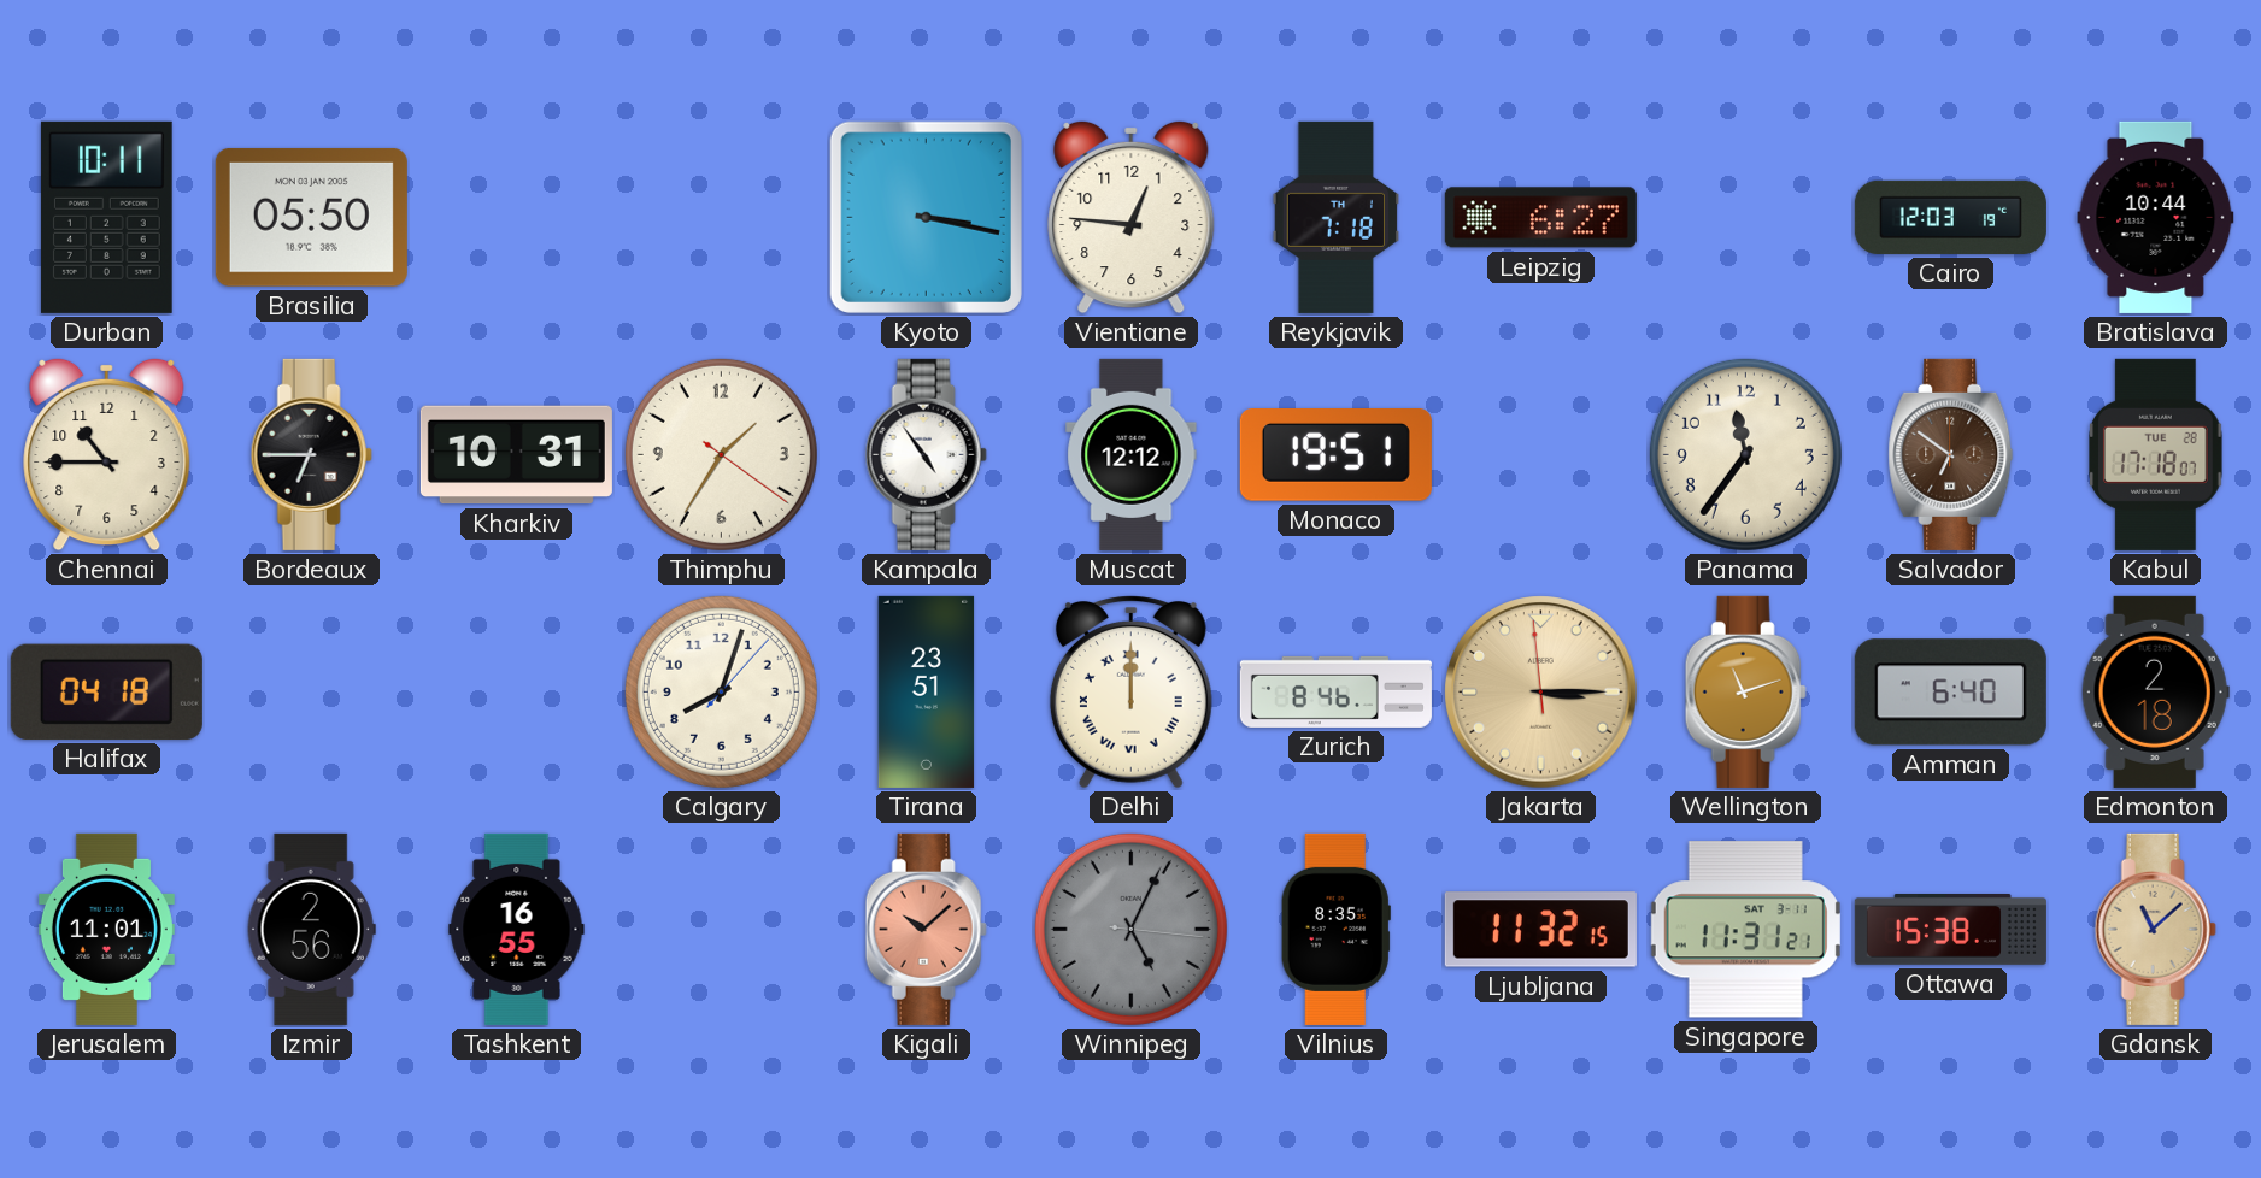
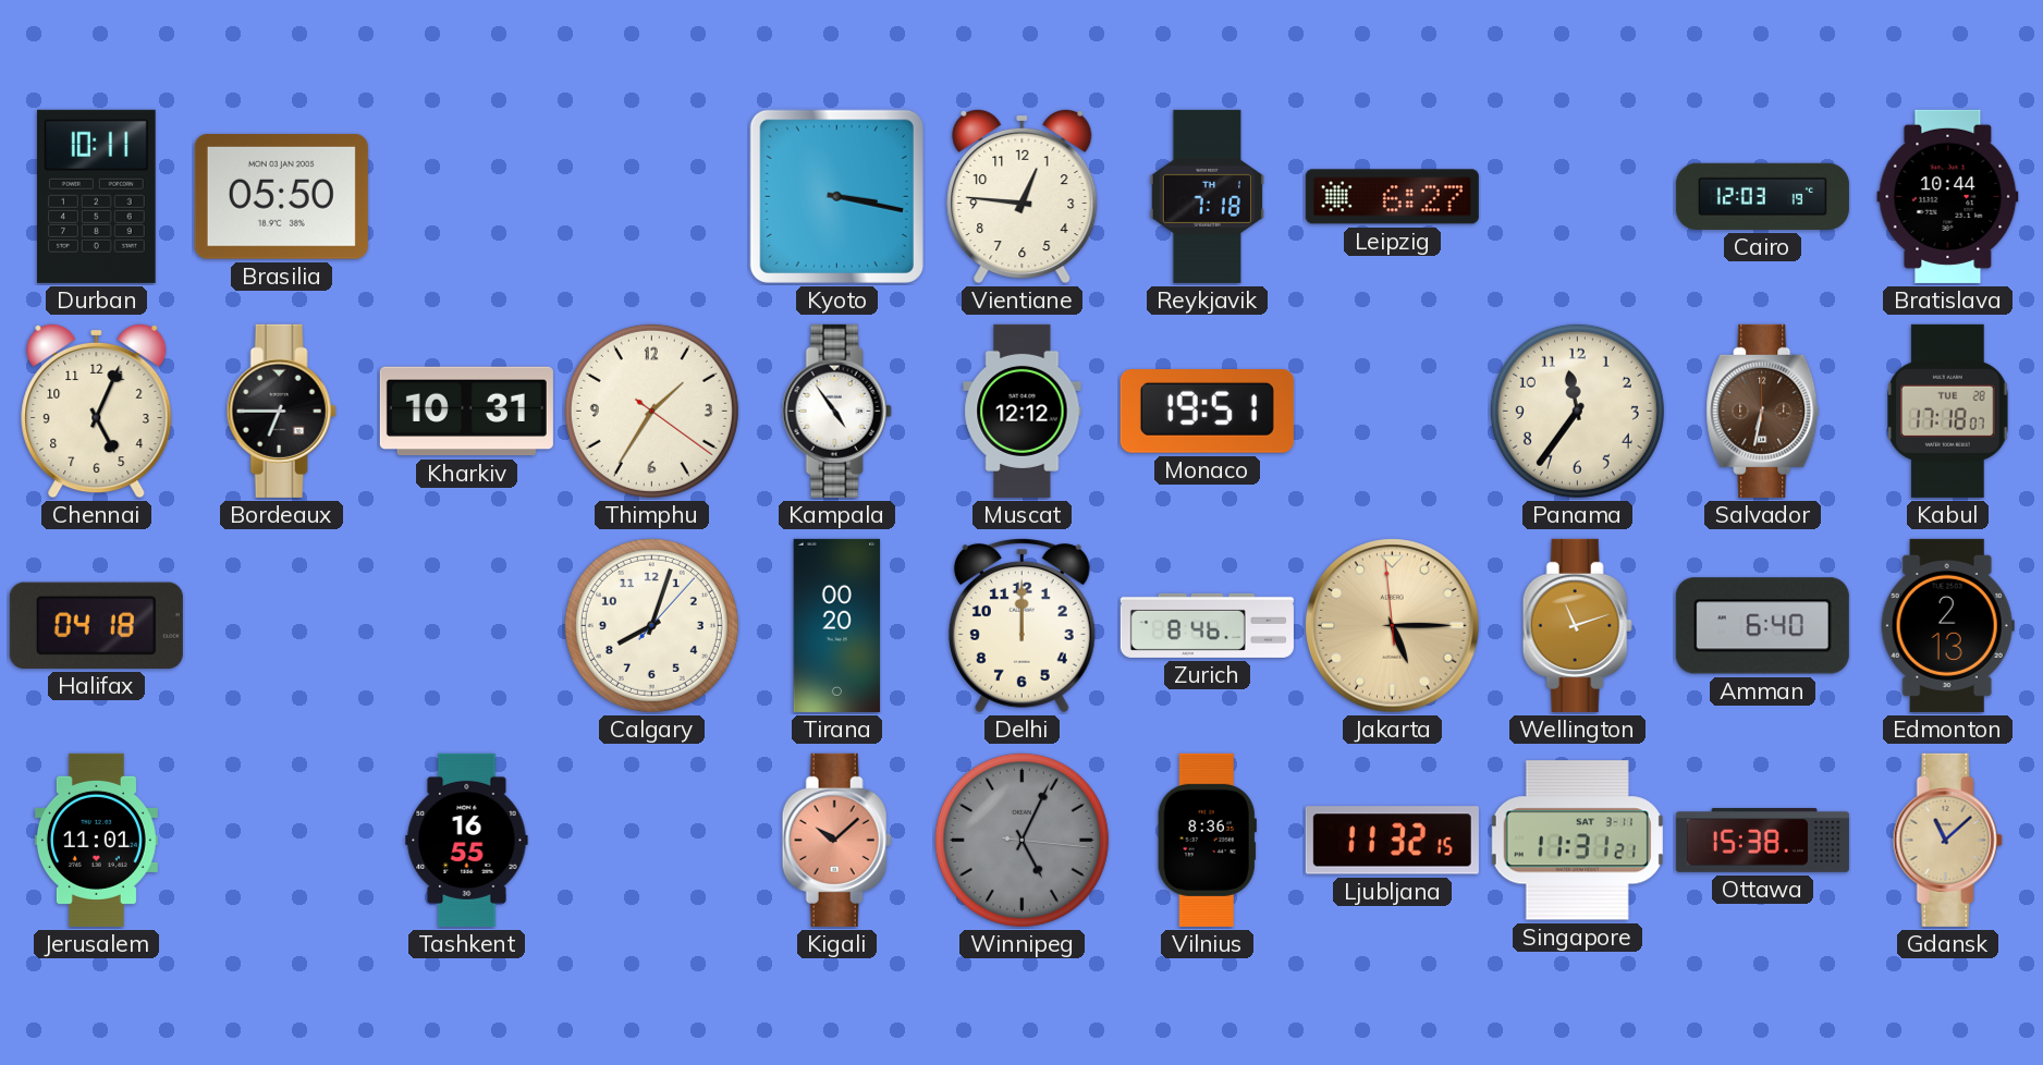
Chennai: 10:45 -> 5:04 (97, 411)
Salvador: 6:51 -> 6:32 (1763, 411)
Tirana: 23:51 -> 00:20 (837, 625)
Delhi numerals: Roman -> Arabic (1021, 626)
Jakarta: 3:14 -> 5:14 (1393, 626)
Edmonton: 2:18 -> 2:13 (1947, 625)
Izmir: 2:56 -> none (311, 929)
Vilnius: 8:35 -> 8:36 (1207, 840)
